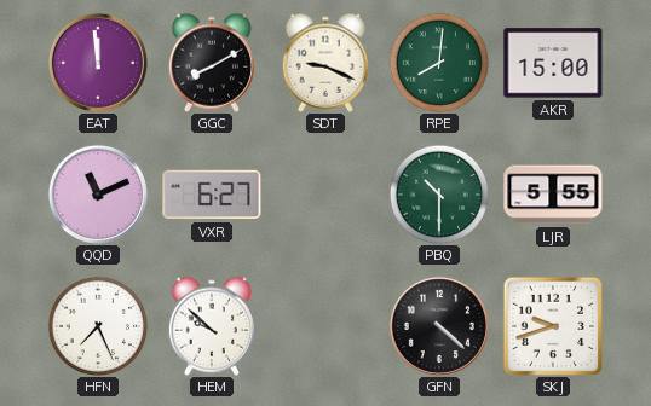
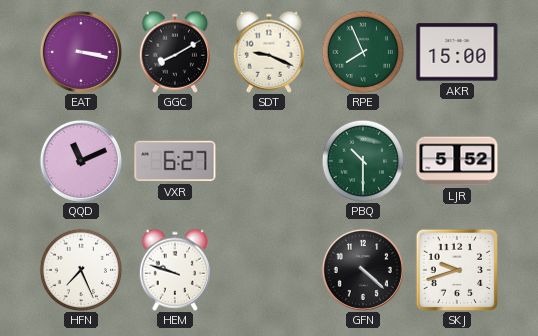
EAT: 11:59 -> 3:17 (81, 52)
RPE: 8:01 -> 7:56 (363, 52)
LJR: 5:55 -> 5:52 (457, 161)
HEM: 9:52 -> 9:48 (174, 270)
